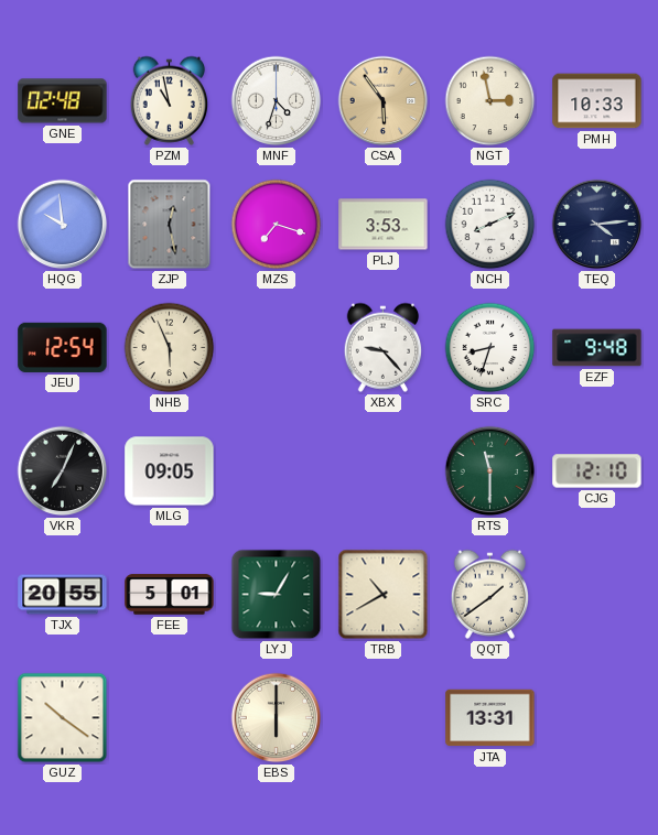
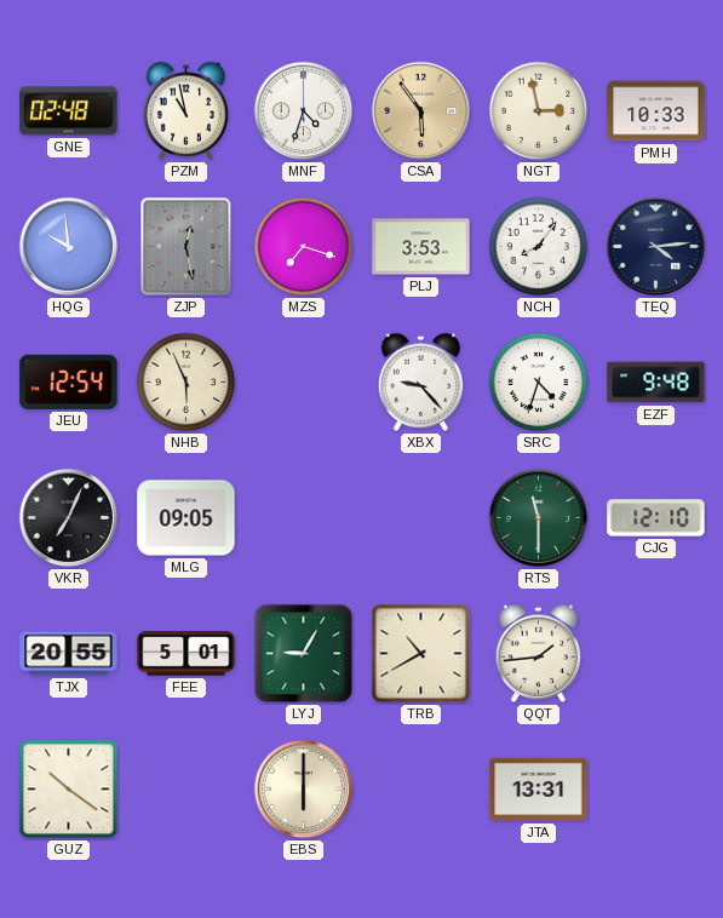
NCH: 8:11 -> 8:06 (539, 247)
SRC: 8:33 -> 4:33 (539, 383)
QQT: 1:39 -> 1:44 (539, 653)
